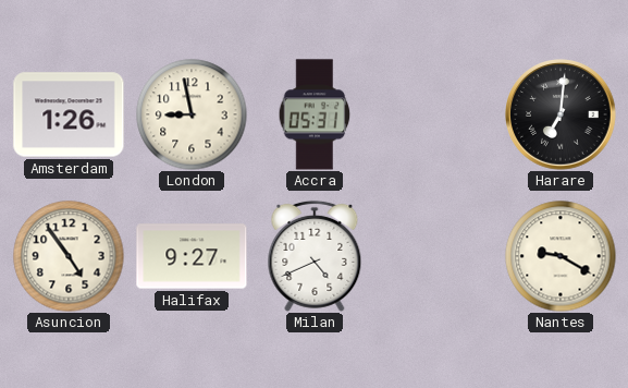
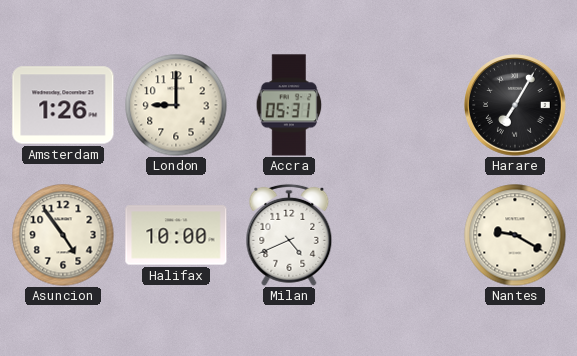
London: 8:58 -> 9:00 (176, 105)
Harare: 7:01 -> 7:05 (515, 105)
Halifax: 9:27 -> 10:00 (176, 235)
